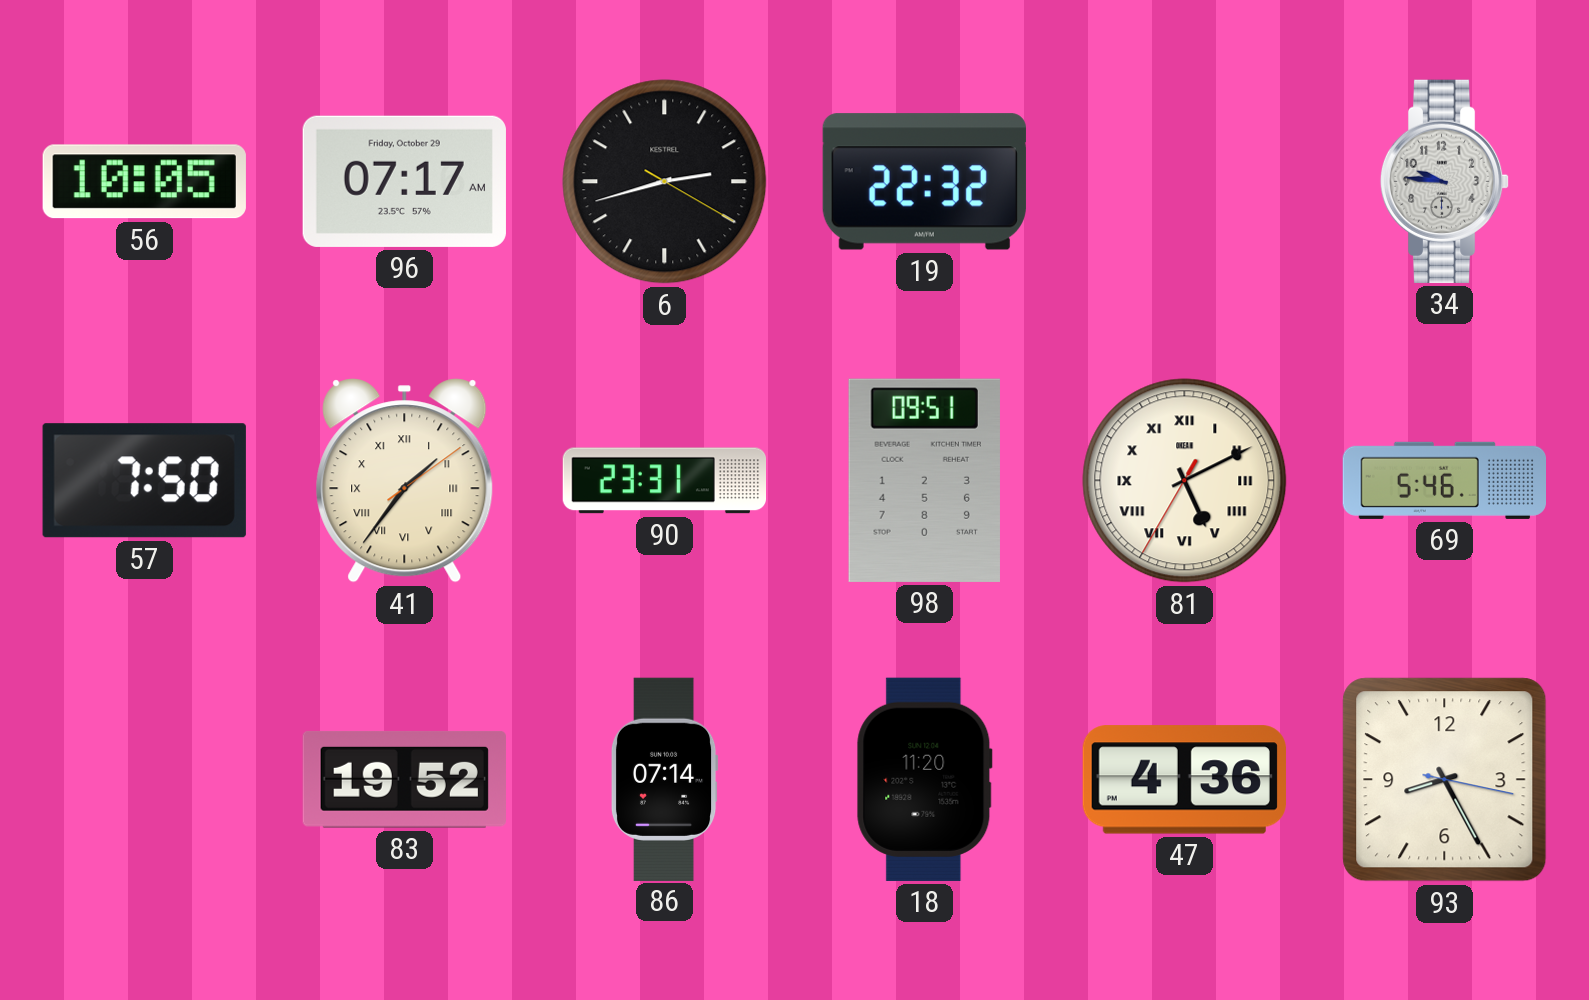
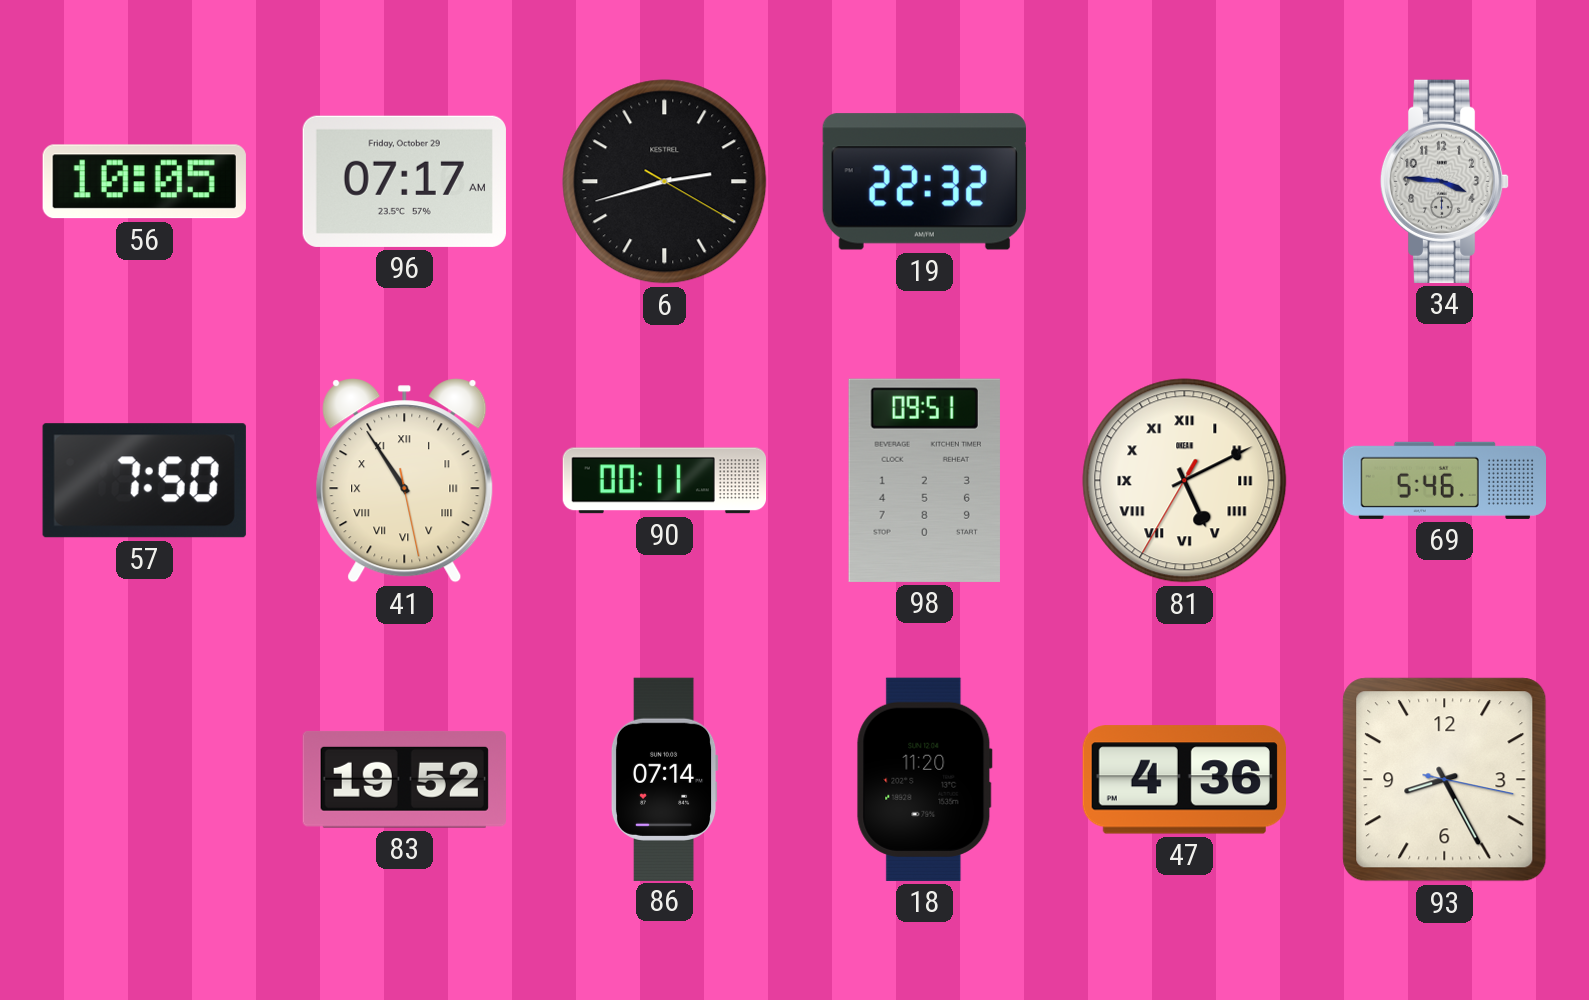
34: 9:46 -> 3:46 (1445, 181)
41: 1:36 -> 10:54 (405, 481)
90: 23:31 -> 00:11 (664, 481)
